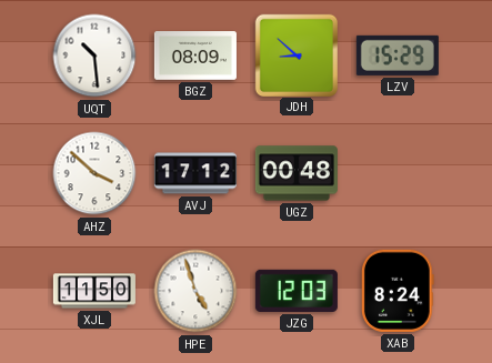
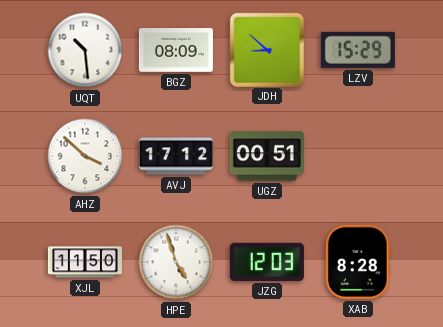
UGZ: 00:48 -> 00:51 (267, 156)
XAB: 8:24 -> 8:28 (358, 262)
